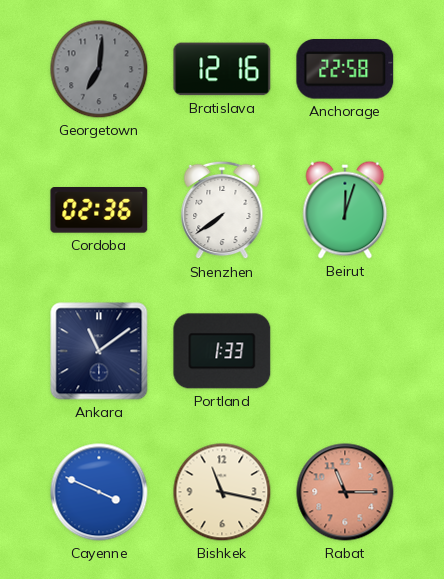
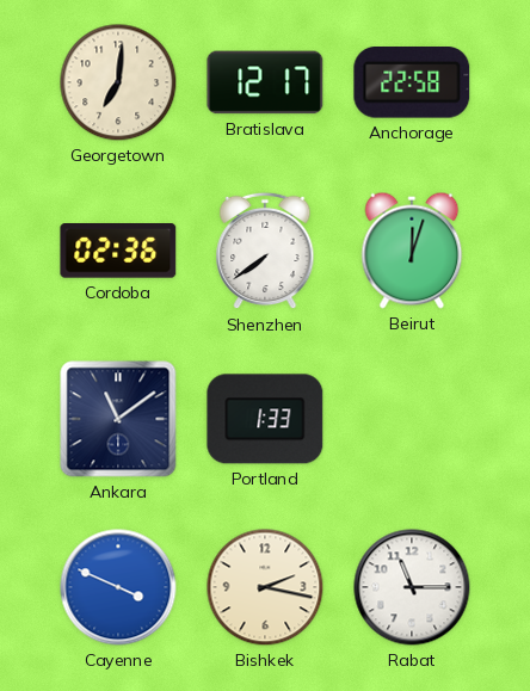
Georgetown dial: grey -> cream (118, 82)
Bratislava: 12:16 -> 12:17 (265, 82)
Bishkek: 11:17 -> 2:17 (265, 587)
Rabat dial: salmon -> white (412, 587)
